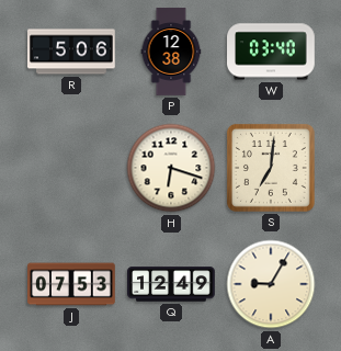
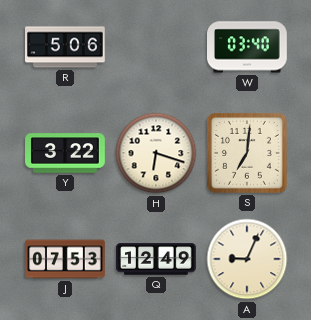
P: 12:38 -> none (171, 52)
Y: none -> 3:22 (65, 153)
A: 9:05 -> 9:04 (247, 259)
